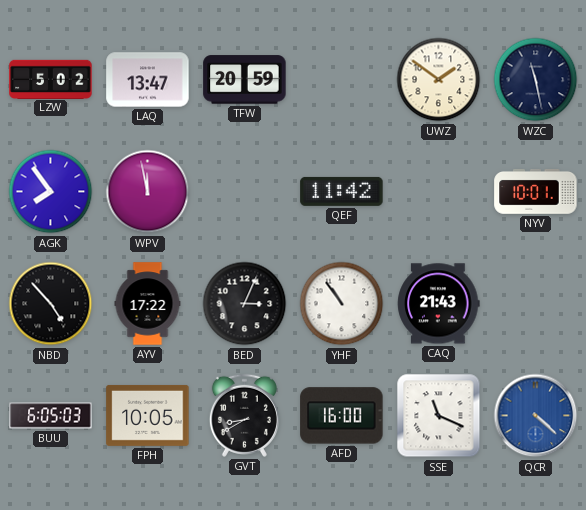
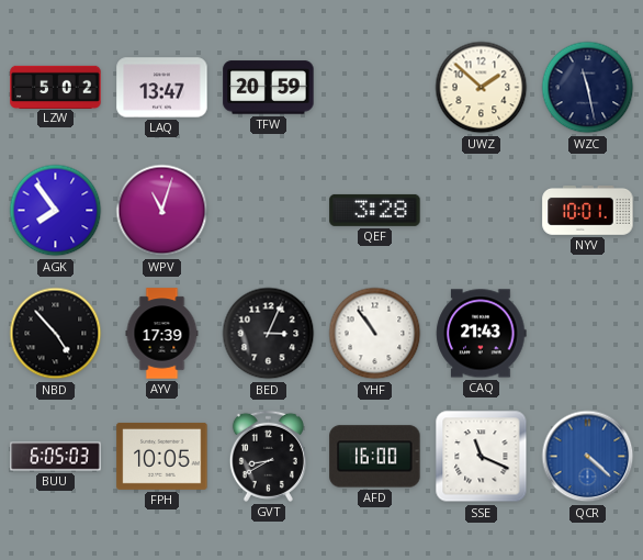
UWZ: 1:51 -> 1:52 (482, 88)
WPV: 11:58 -> 11:03 (162, 211)
QEF: 11:42 -> 3:28 (375, 210)
AYV: 17:22 -> 17:39 (162, 334)
